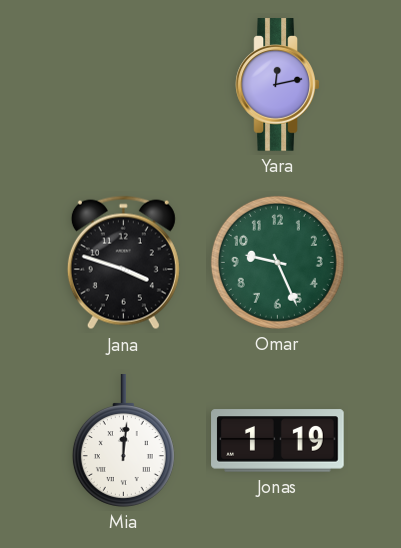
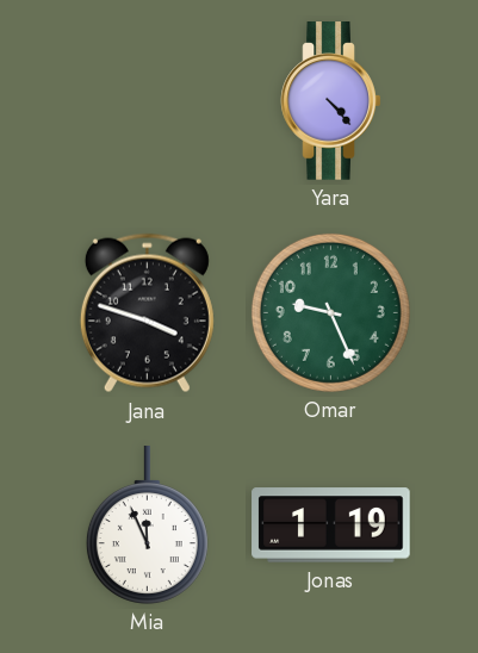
Yara: 12:13 -> 4:23 (331, 101)
Mia: 12:01 -> 11:56 (147, 525)
